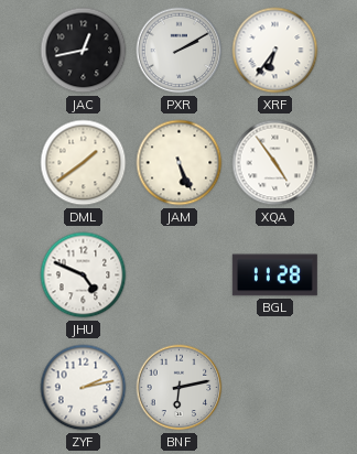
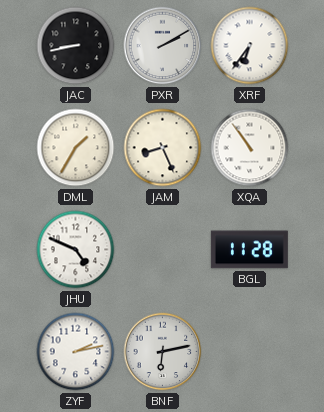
JAC: 12:43 -> 8:43 (76, 46)
DML: 1:39 -> 1:35 (76, 148)
JAM: 5:26 -> 8:26 (163, 148)
XQA: 4:54 -> 10:54 (250, 148)
